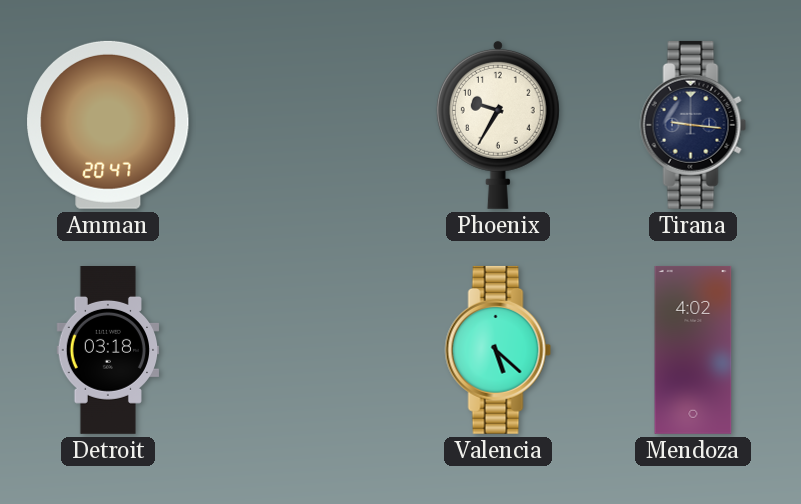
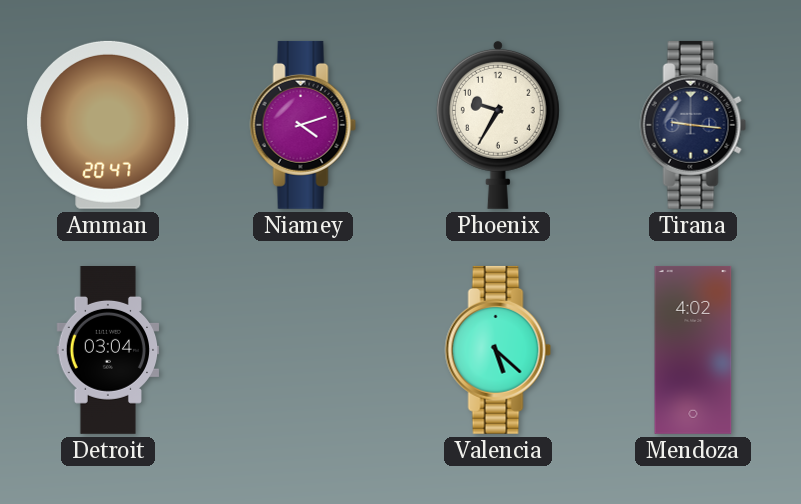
Niamey: none -> 4:12 (303, 125)
Detroit: 03:18 -> 03:04 (108, 351)
